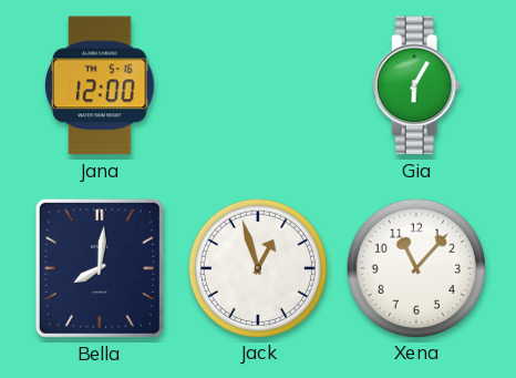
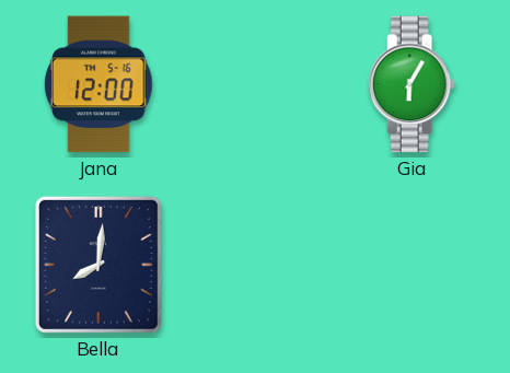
Jack: 12:57 -> none (257, 267)
Xena: 11:07 -> none (415, 267)
